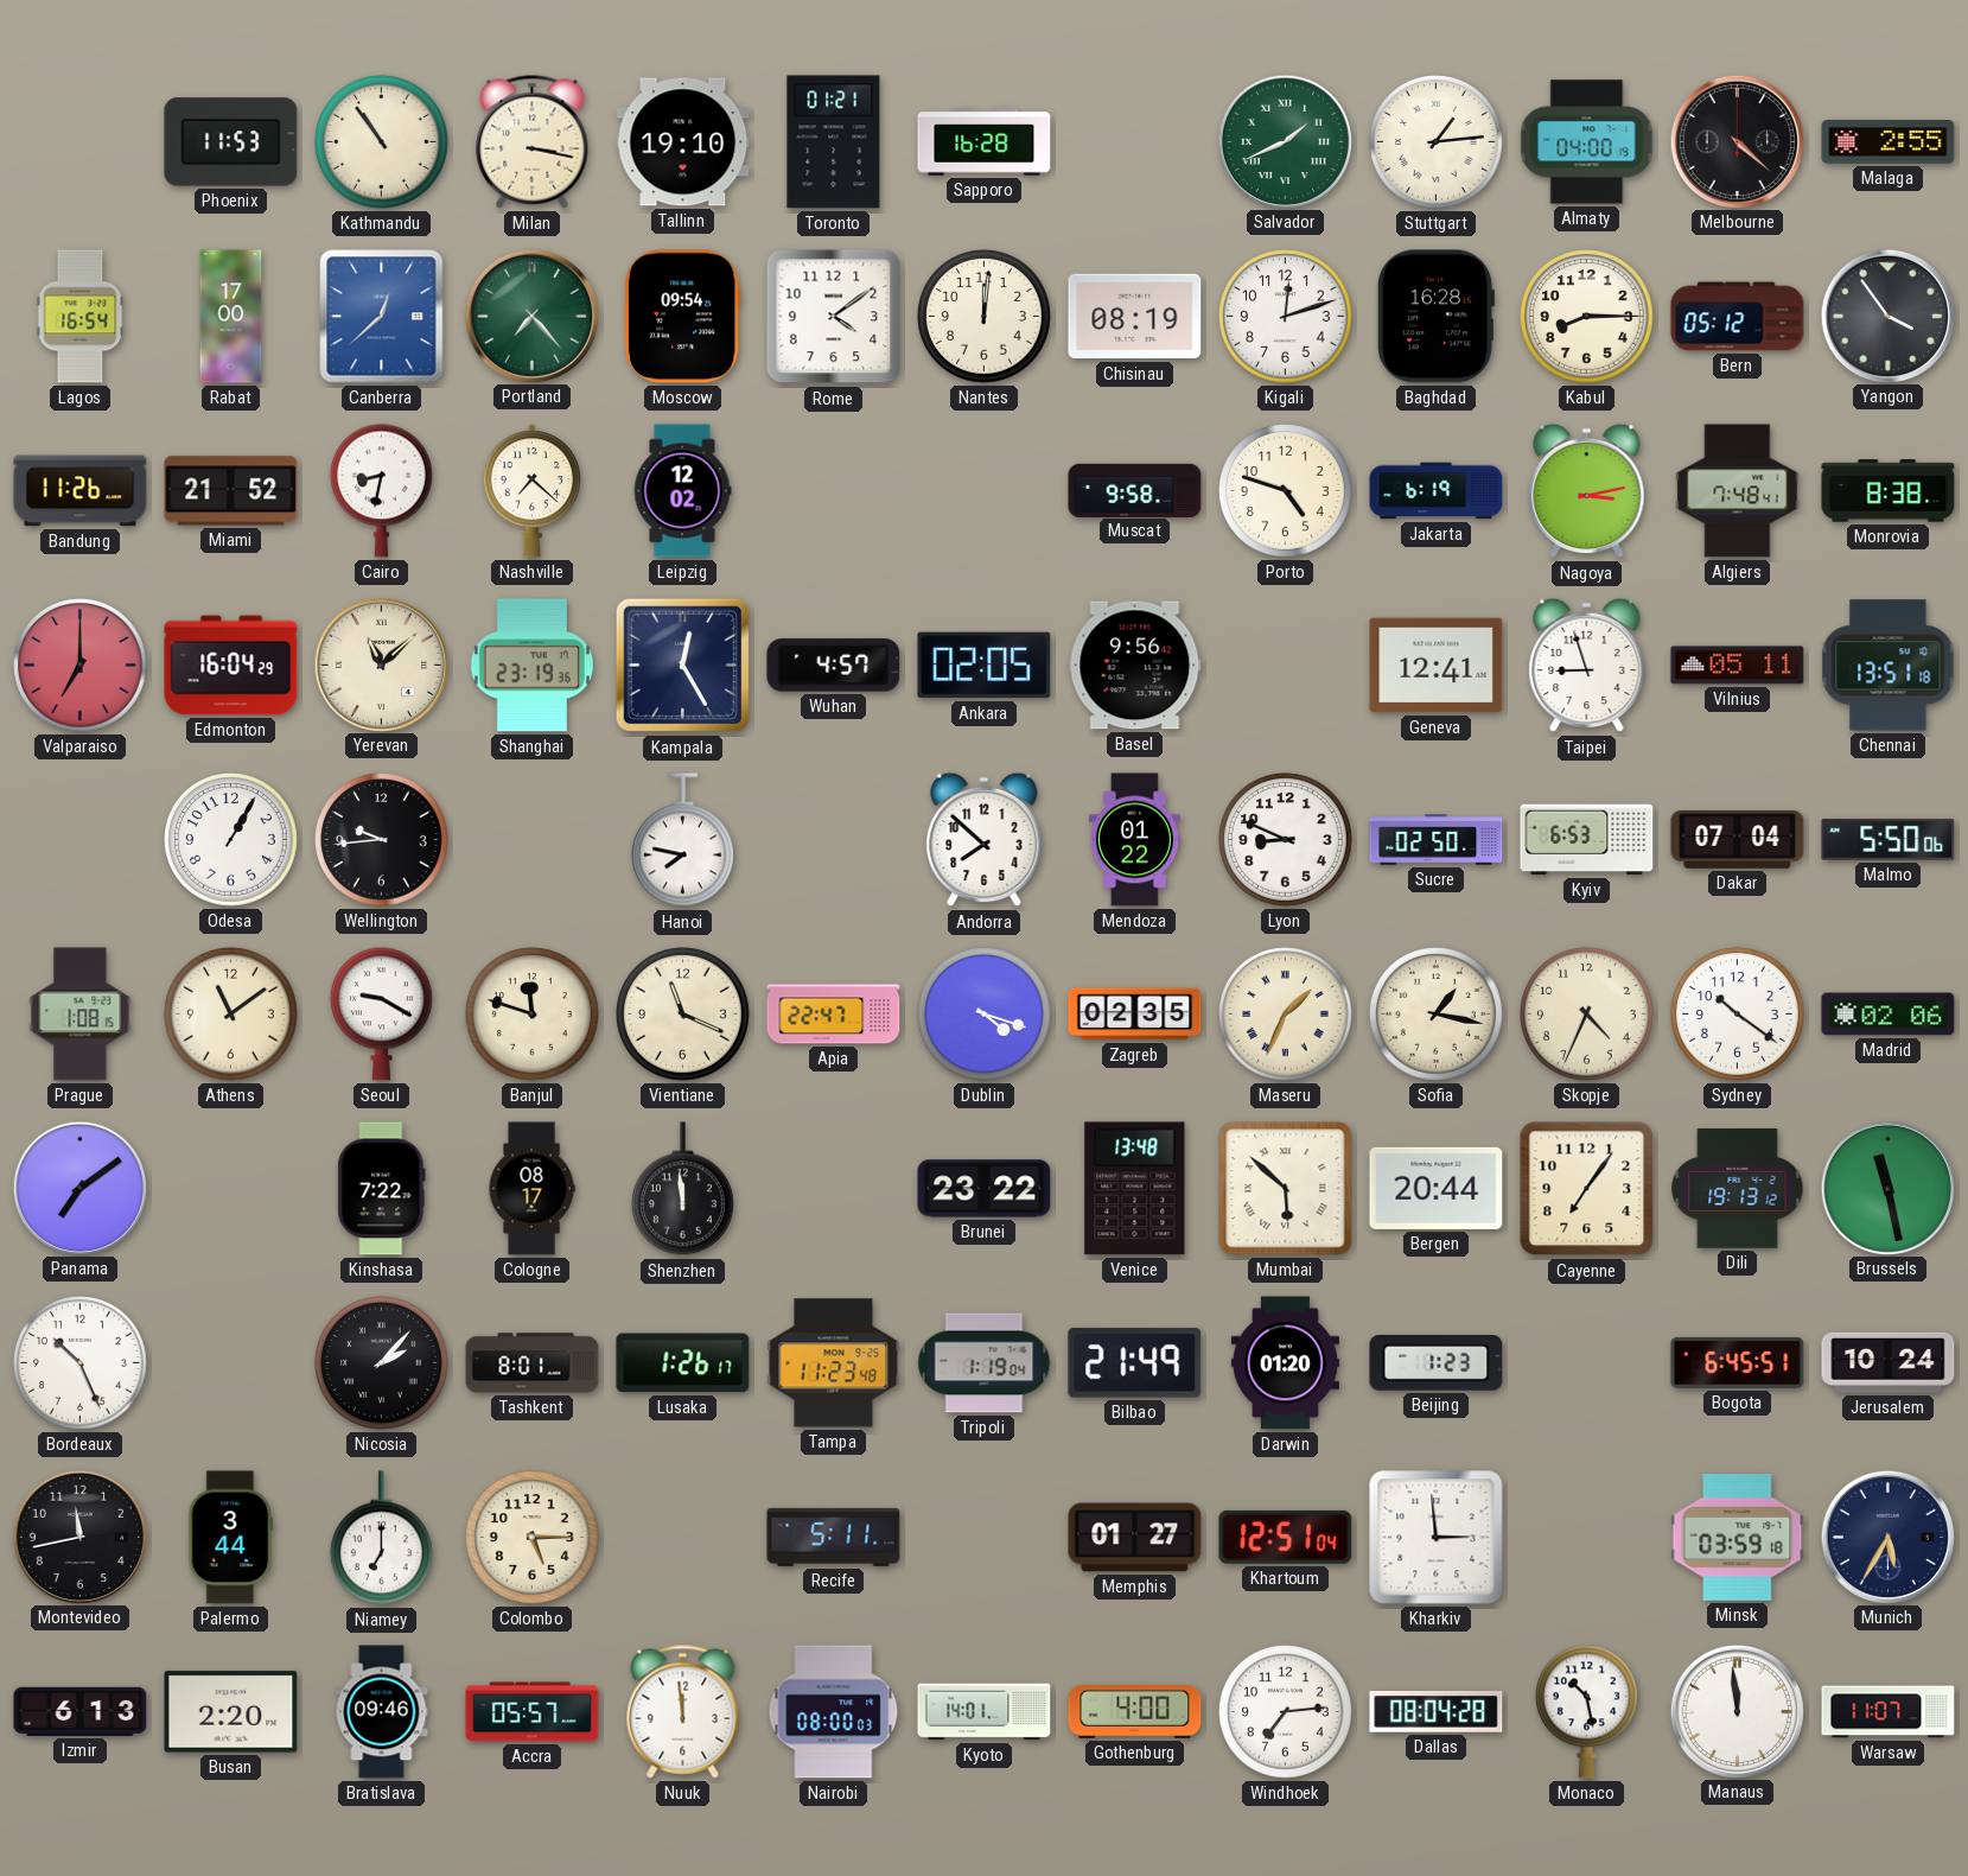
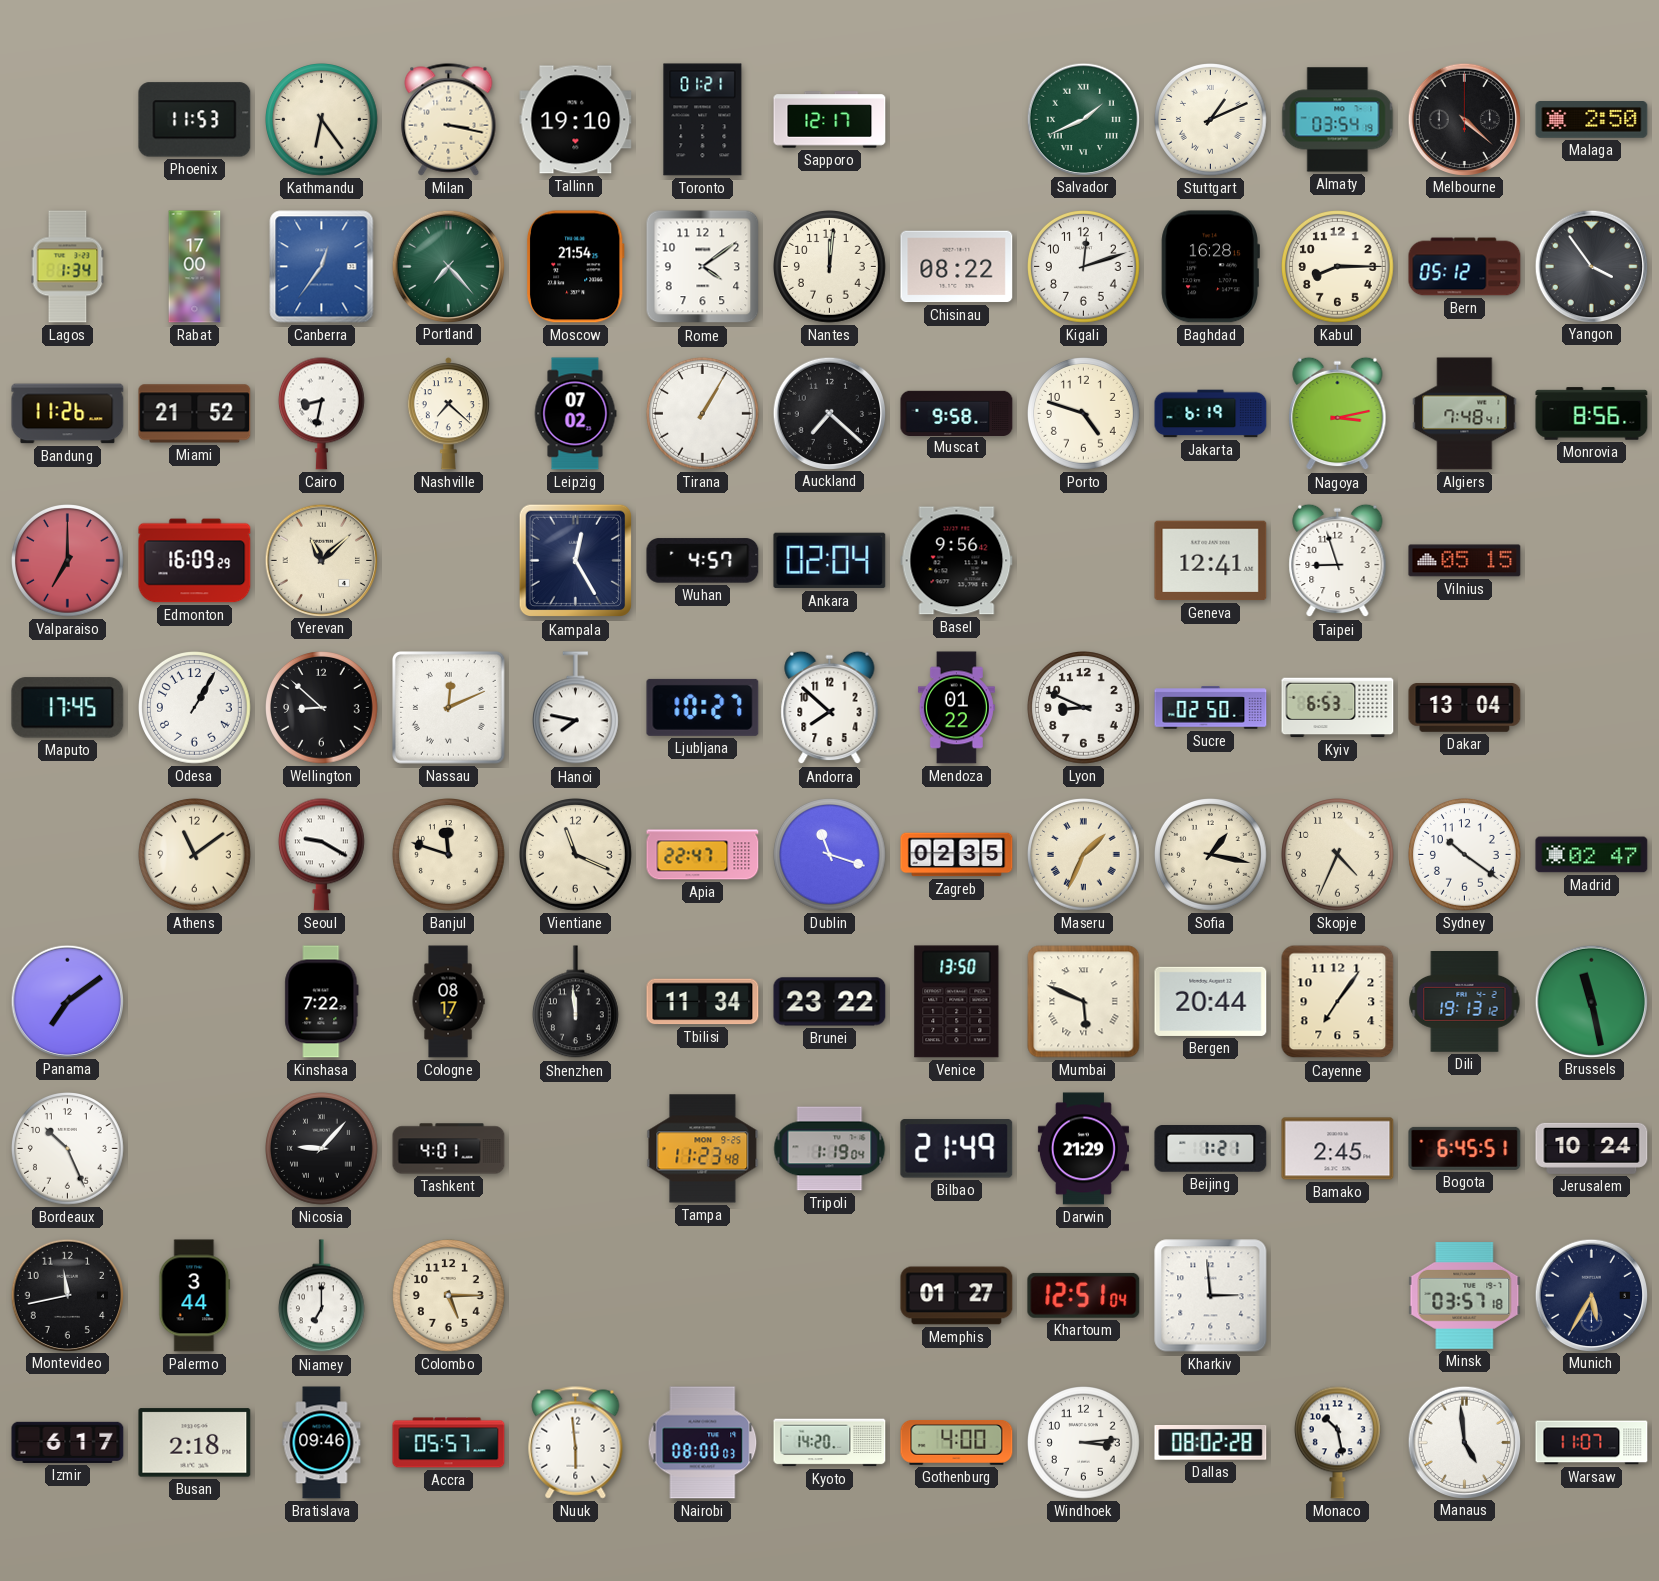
Kathmandu: 10:54 -> 6:24 (322, 120)
Sapporo: 16:28 -> 12:17 (830, 120)
Stuttgart: 1:14 -> 1:11 (1211, 120)
Almaty: 04:00 -> 03:54 (1338, 120)
Malaga: 2:55 -> 2:50 (1592, 120)
Lagos: 16:54 -> 1:34 (68, 267)
Canberra: 12:38 -> 12:36 (322, 267)
Moscow: 09:54 -> 21:54 (575, 267)
Chisinau: 08:19 -> 08:22 (957, 267)
Leipzig: 12:02 -> 07:02 (575, 414)
Tirana: none -> 1:05 (703, 414)
Auckland: none -> 7:22 (829, 413)
Monrovia: 8:38 -> 8:56 (1592, 414)
Edmonton: 16:04 -> 16:09 (195, 561)
Shanghai: 23:19 -> none (531, 666)
Ankara: 02:05 -> 02:04 (830, 561)
Vilnius: 05:11 -> 05:15 (1465, 561)
Chennai: 13:51 -> none (1889, 666)
Maputo: none -> 17:45 (68, 708)
Wellington: 9:44 -> 8:52 (322, 708)
Nassau: none -> 12:11 (449, 708)
Ljubljana: none -> 10:27 (703, 707)
Dakar: 07:04 -> 13:04 (1465, 708)
Malmo: 5:50 -> none (1889, 840)
Prague: 1:08 -> none (81, 1015)
Dublin: 4:18 -> 11:18 (830, 855)
Madrid: 02:06 -> 02:47 (1592, 855)
Tbilisi: none -> 11:34 (703, 1002)
Venice: 13:48 -> 13:50 (957, 1002)
Mumbai: 5:52 -> 5:49 (1084, 1002)
Nicosia: 2:07 -> 9:07 (322, 1149)
Tashkent: 8:01 -> 4:01 (449, 1149)
Lusaka: 1:26 -> none (683, 1363)
Darwin: 01:20 -> 21:29 (1083, 1149)
Beijing: 1:23 -> 1:21 (1211, 1149)
Bamako: none -> 2:45 (1338, 1149)
Recife: 5:11 -> none (834, 1537)
Minsk: 03:59 -> 03:57 (1465, 1296)
Izmir: 6:13 -> 6:17 (68, 1442)
Busan: 2:20 -> 2:18 (195, 1443)
Nuuk: 11:59 -> 5:59 (576, 1443)
Kyoto: 14:01 -> 14:20 (830, 1443)
Windhoek: 7:14 -> 3:14 (1084, 1443)
Dallas: 08:04 -> 08:02 (1211, 1443)
Manaus: 11:59 -> 4:59 (1464, 1442)
